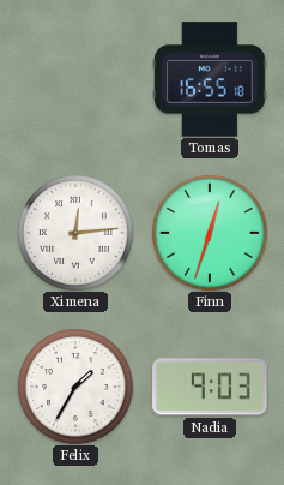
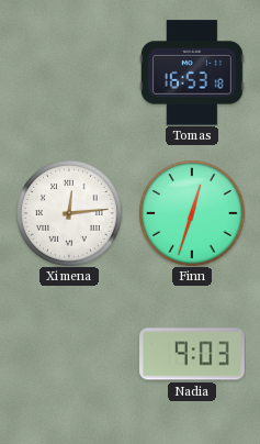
Tomas: 16:55 -> 16:53 (193, 73)
Felix: 1:35 -> none (75, 387)
